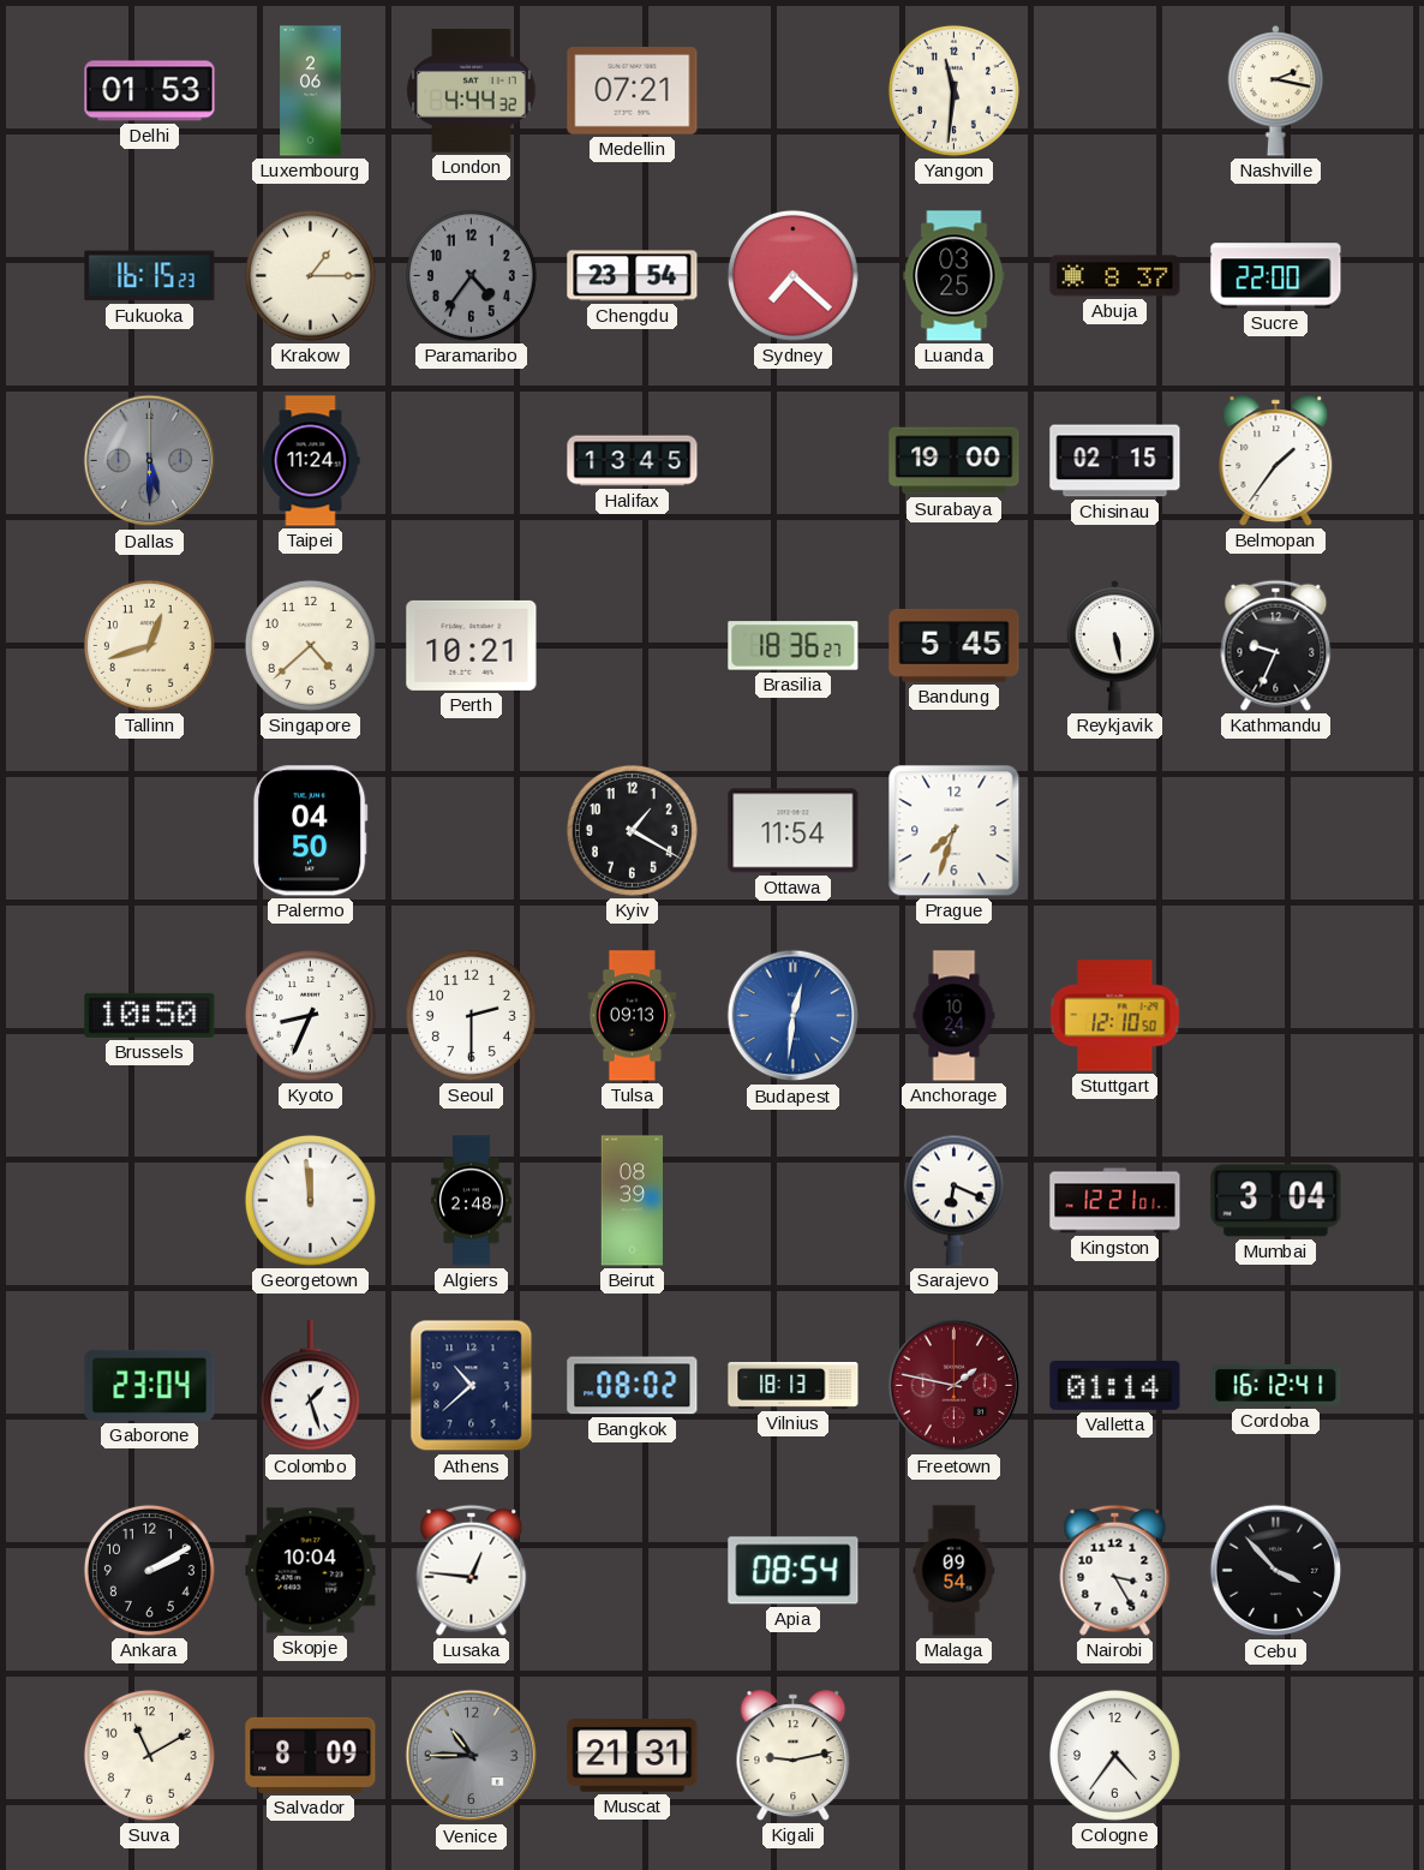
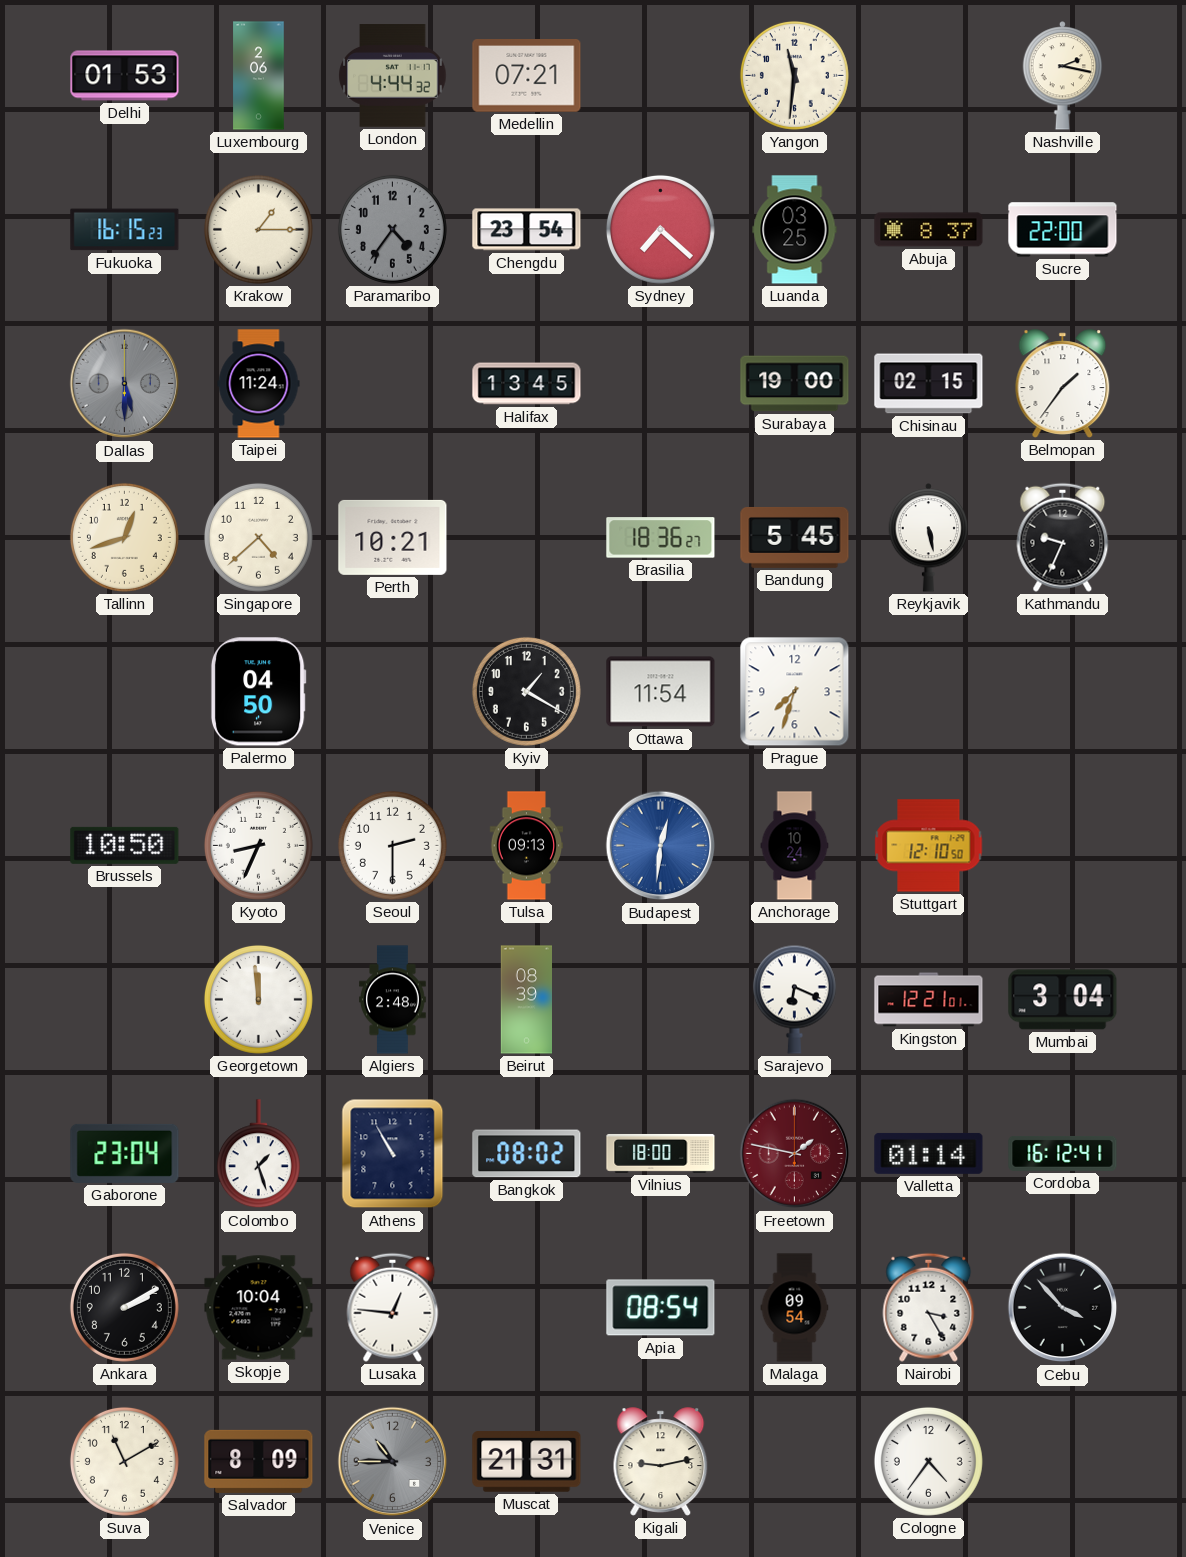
Athens: 10:38 -> 10:55 (393, 1154)
Vilnius: 18:13 -> 18:00 (661, 1153)
